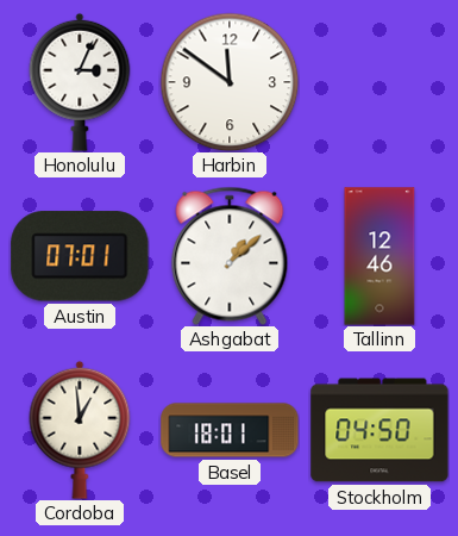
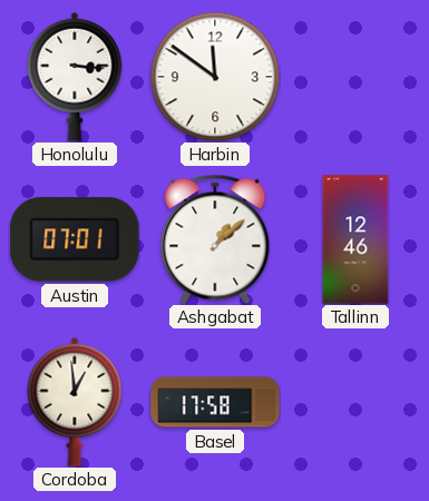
Honolulu: 3:04 -> 3:16 (75, 77)
Basel: 18:01 -> 17:58 (215, 402)
Stockholm: 04:50 -> none (379, 430)
